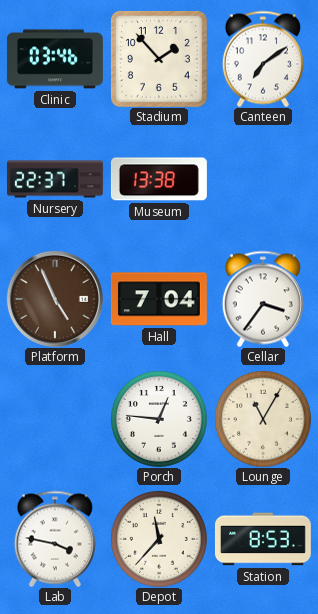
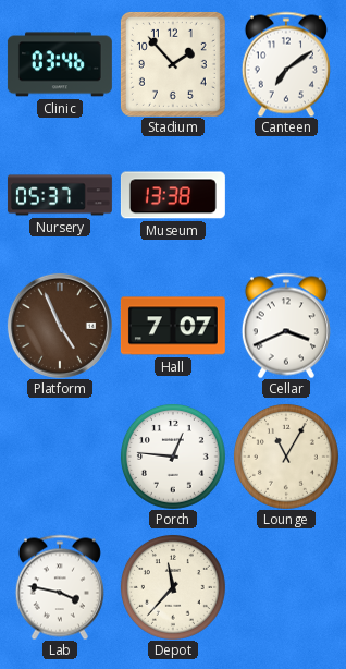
Nursery: 22:37 -> 05:37 (60, 195)
Hall: 7:04 -> 7:07 (173, 326)
Cellar: 3:36 -> 3:41 (286, 326)
Station: 8:53 -> none (263, 539)
